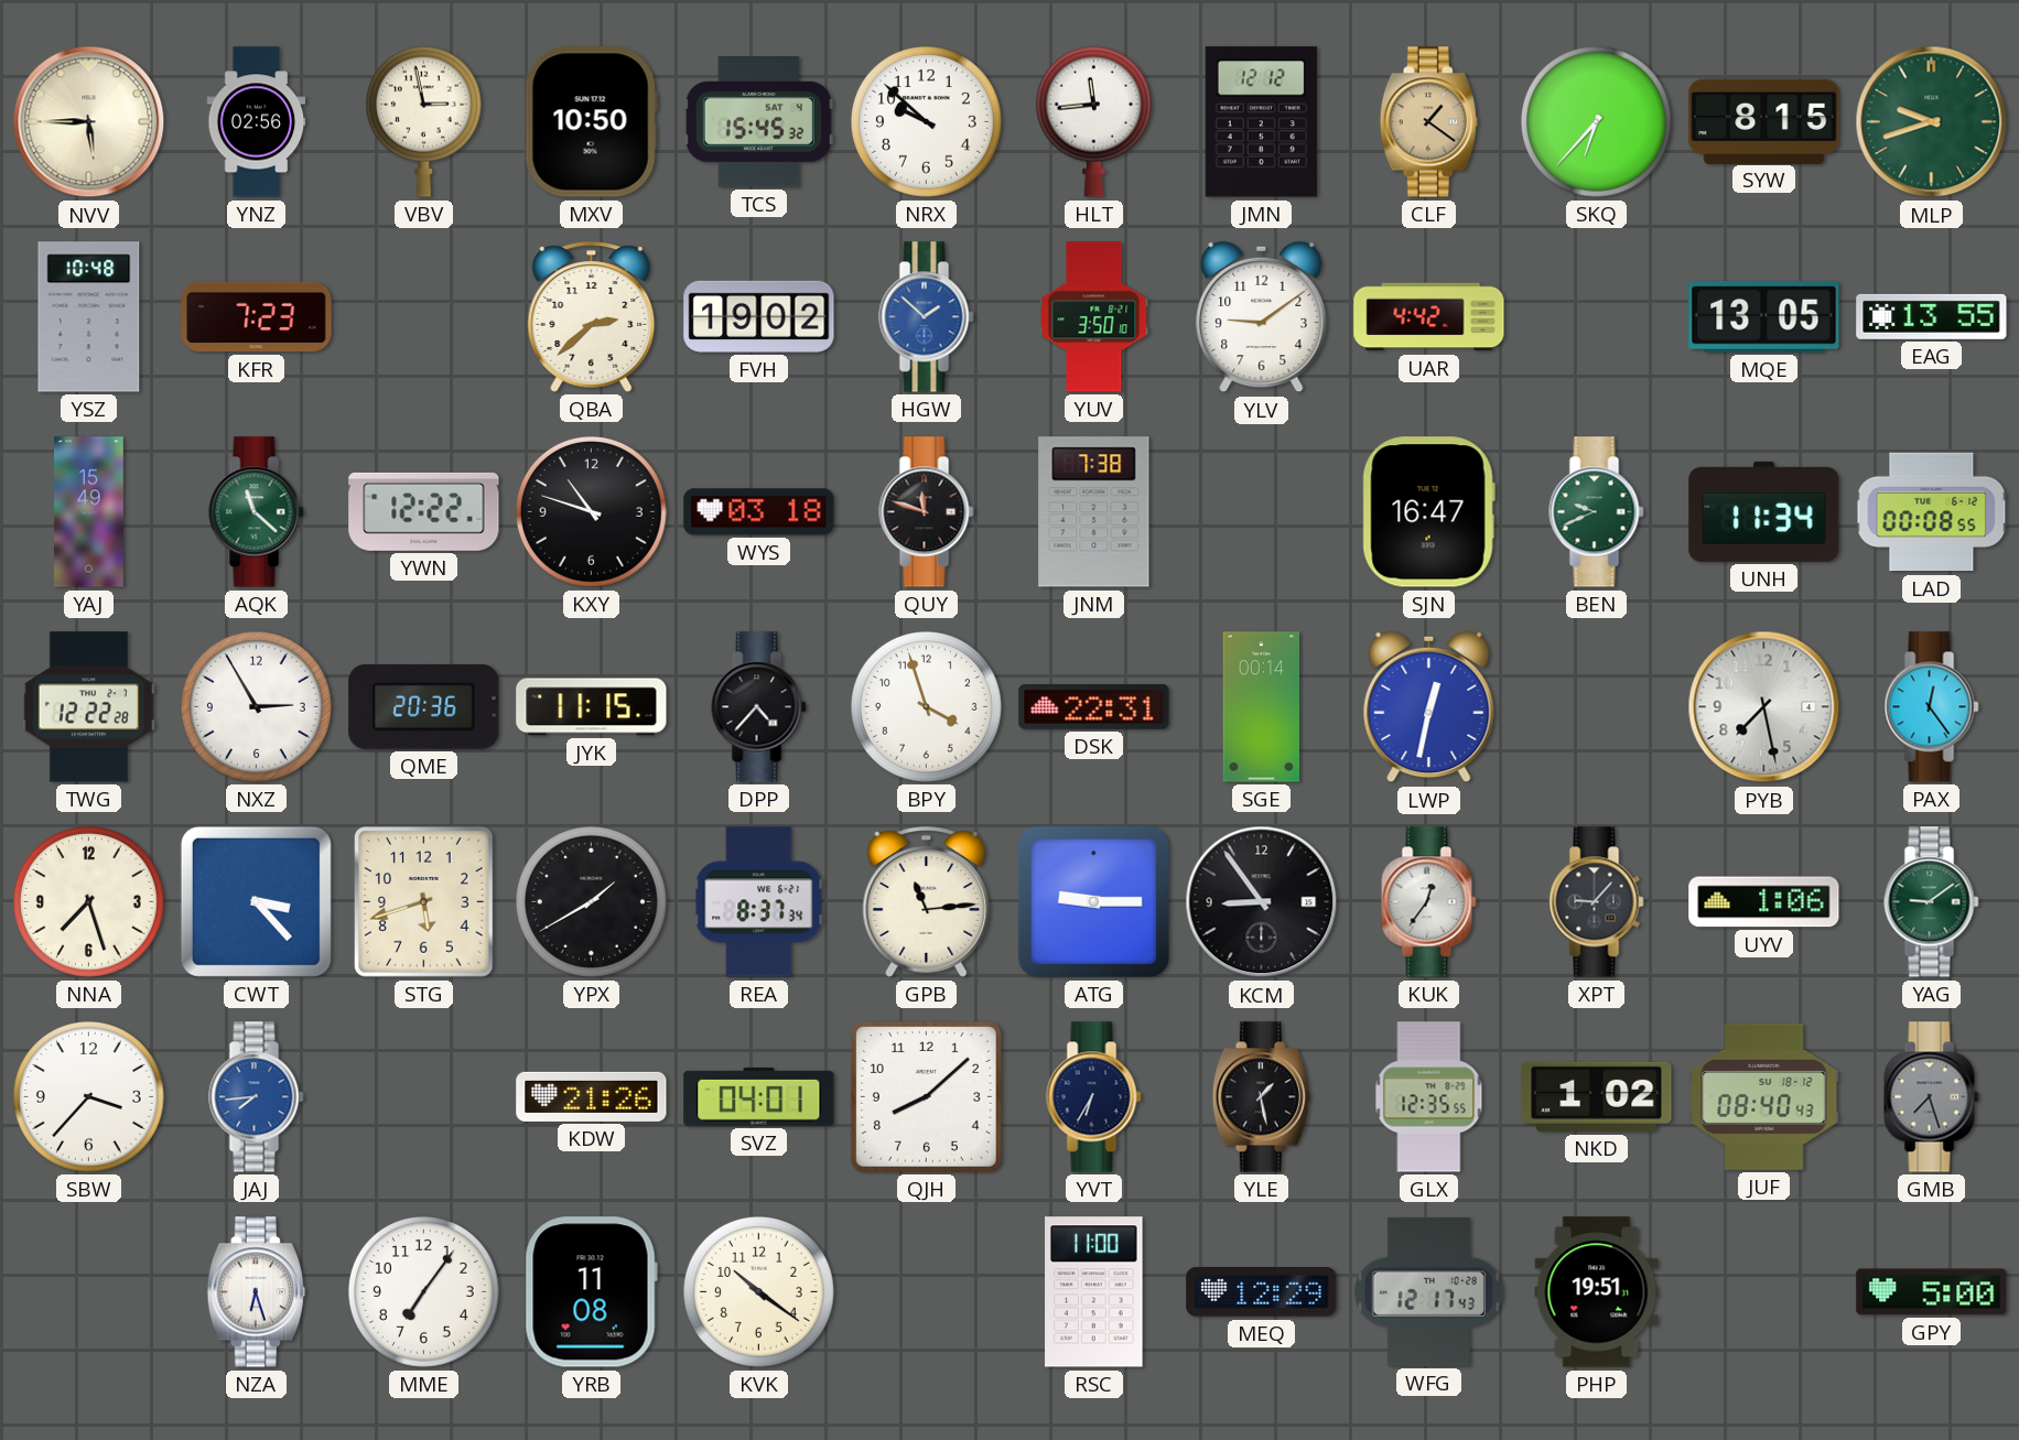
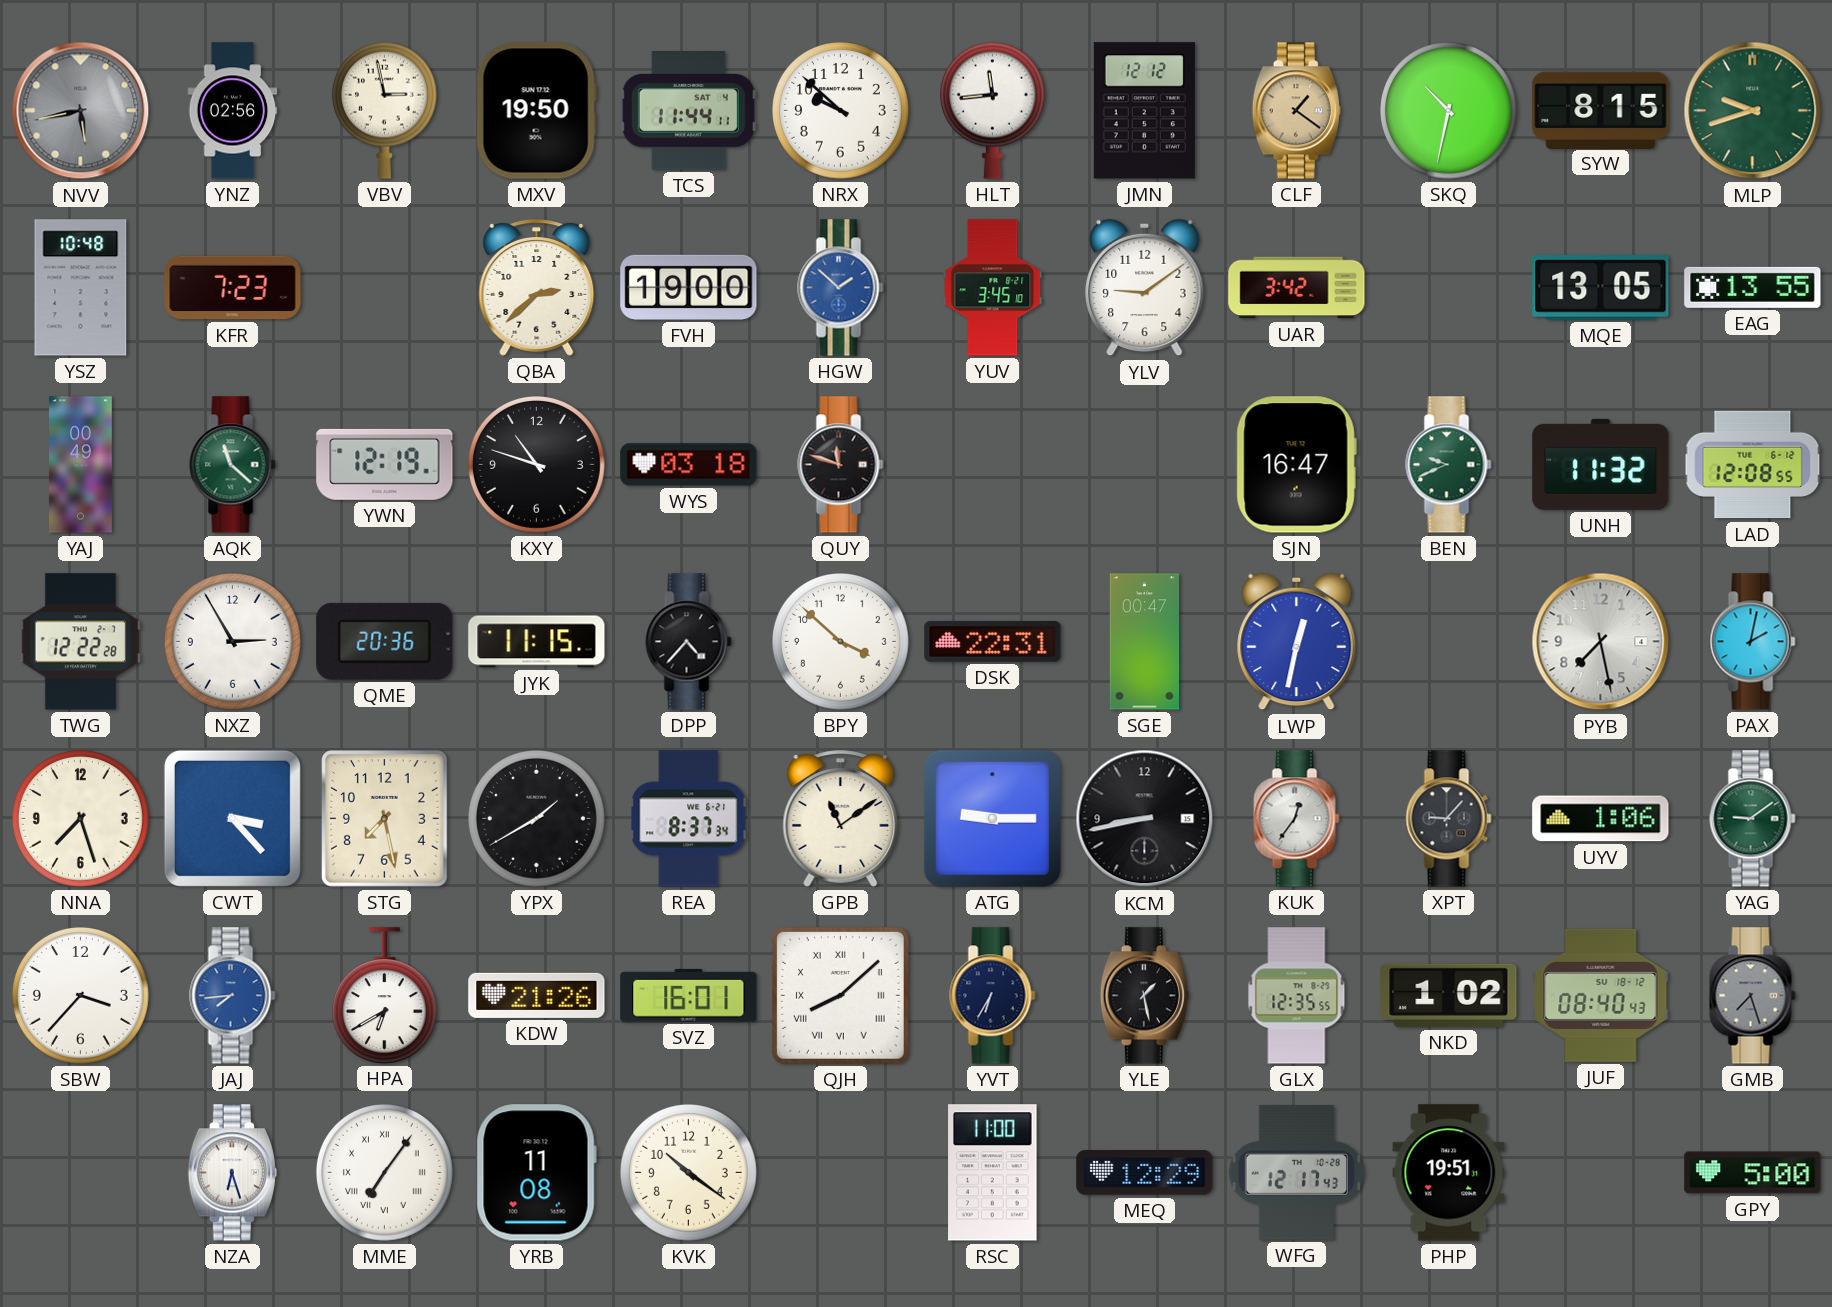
NVV: 5:45 -> 5:43 (81, 111)
NVV dial: cream -> grey (81, 111)
MXV: 10:50 -> 19:50 (536, 111)
TCS: 15:45 -> 11:44 (688, 111)
SKQ: 6:37 -> 10:32 (1448, 110)
FVH: 19:02 -> 19:00 (689, 287)
YUV: 3:50 -> 3:45 (993, 288)
UAR: 4:42 -> 3:42 (1297, 288)
YAJ: 15:49 -> 00:49 (81, 465)
YWN: 12:22 -> 12:19 (385, 464)
JNM: 7:38 -> none (1094, 512)
UNH: 11:34 -> 11:32 (1601, 464)
LAD: 00:08 -> 12:08 (1753, 465)
BPY: 3:57 -> 3:52 (840, 641)
SGE: 00:14 -> 00:47 (1145, 642)
PAX: 12:24 -> 2:02 (1753, 642)
STG: 5:42 -> 7:28 (385, 819)
GPB: 11:14 -> 11:09 (841, 819)
KCM: 8:54 -> 8:43 (1145, 819)
HPA: none -> 6:40 (384, 995)
SVZ: 04:01 -> 16:01 (689, 995)
QJH numerals: Arabic -> Roman (840, 995)
MME numerals: Arabic -> Roman (384, 1172)
